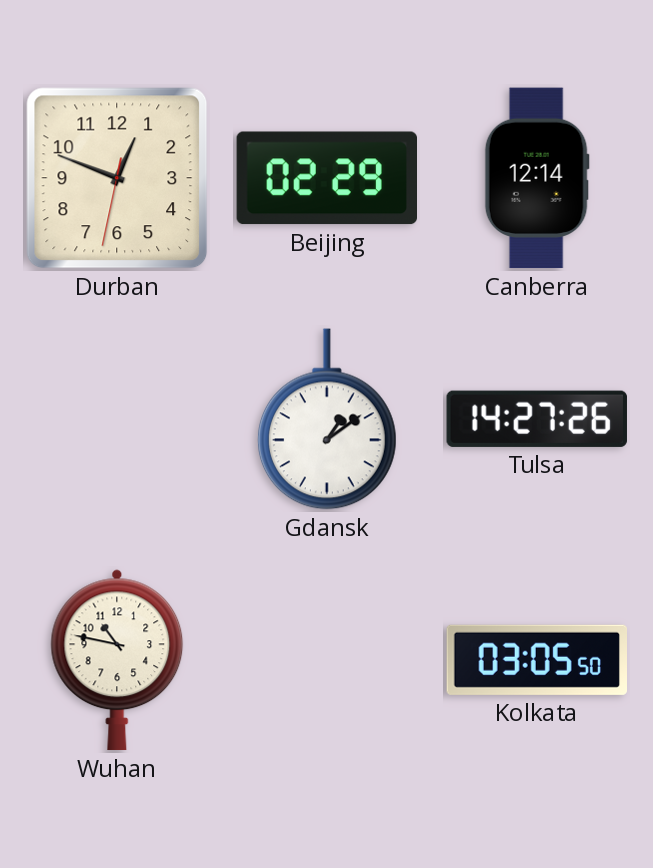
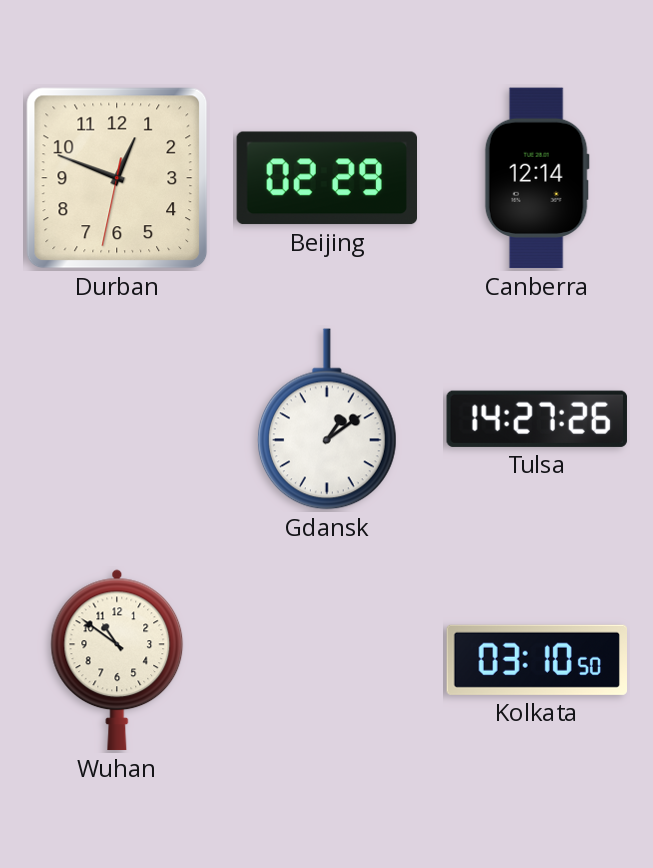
Wuhan: 10:47 -> 10:51 (117, 660)
Kolkata: 03:05 -> 03:10 (536, 660)
